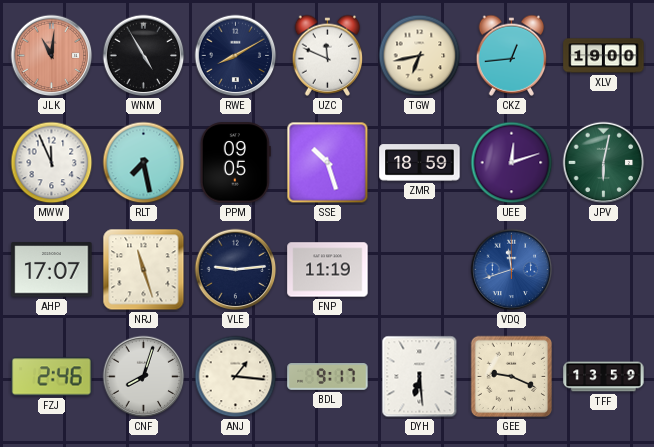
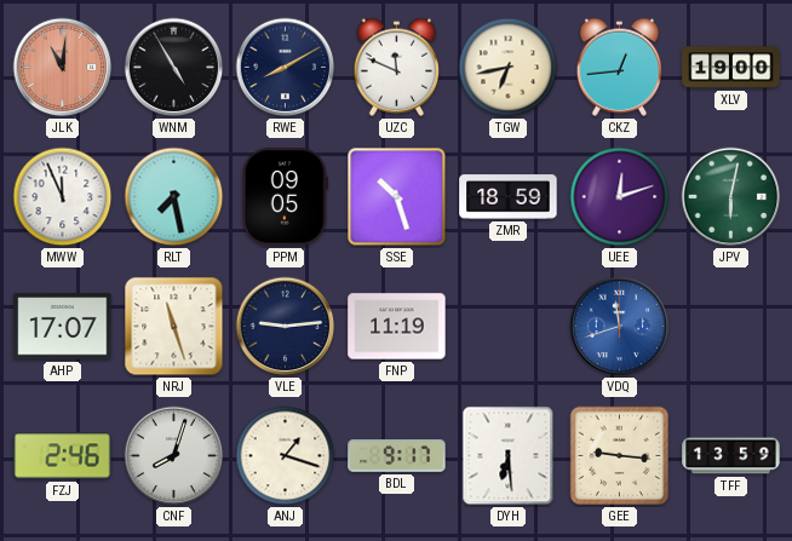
ANJ: 1:16 -> 1:18 (286, 456)
GEE: 9:19 -> 9:16 (620, 456)
